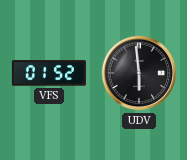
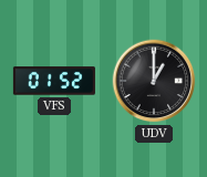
UDV: 5:59 -> 1:00 (154, 81)
